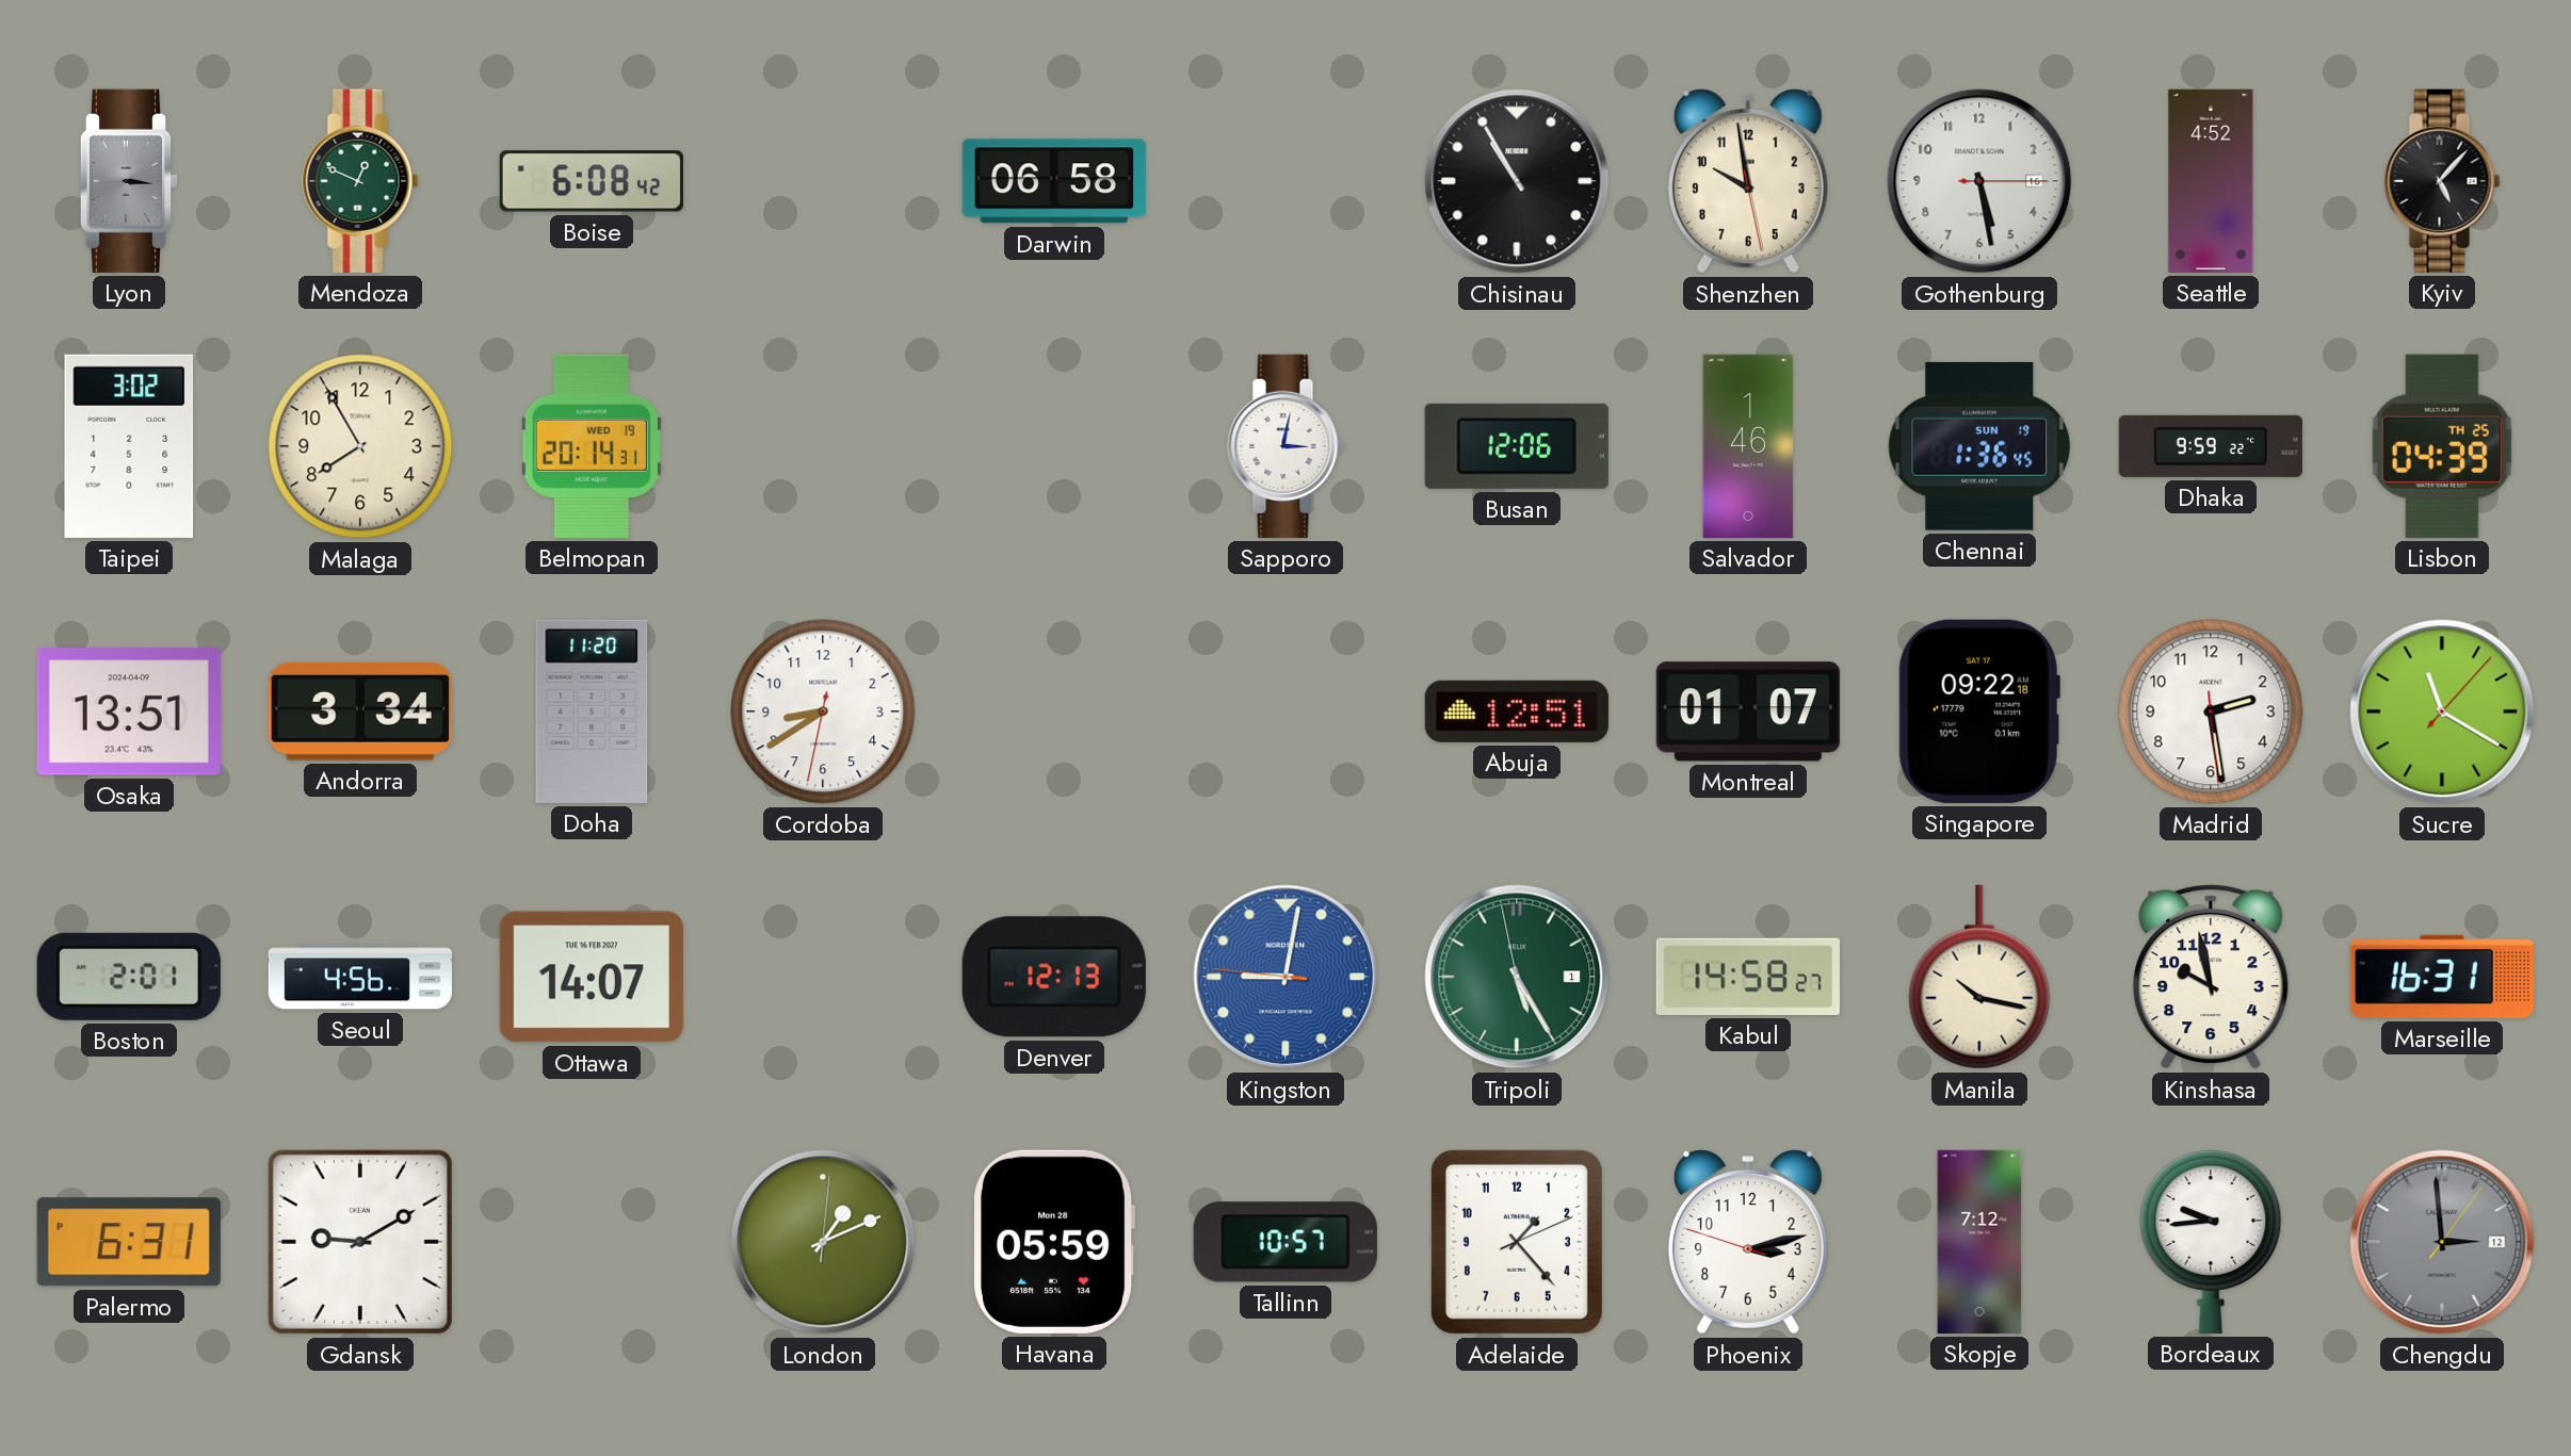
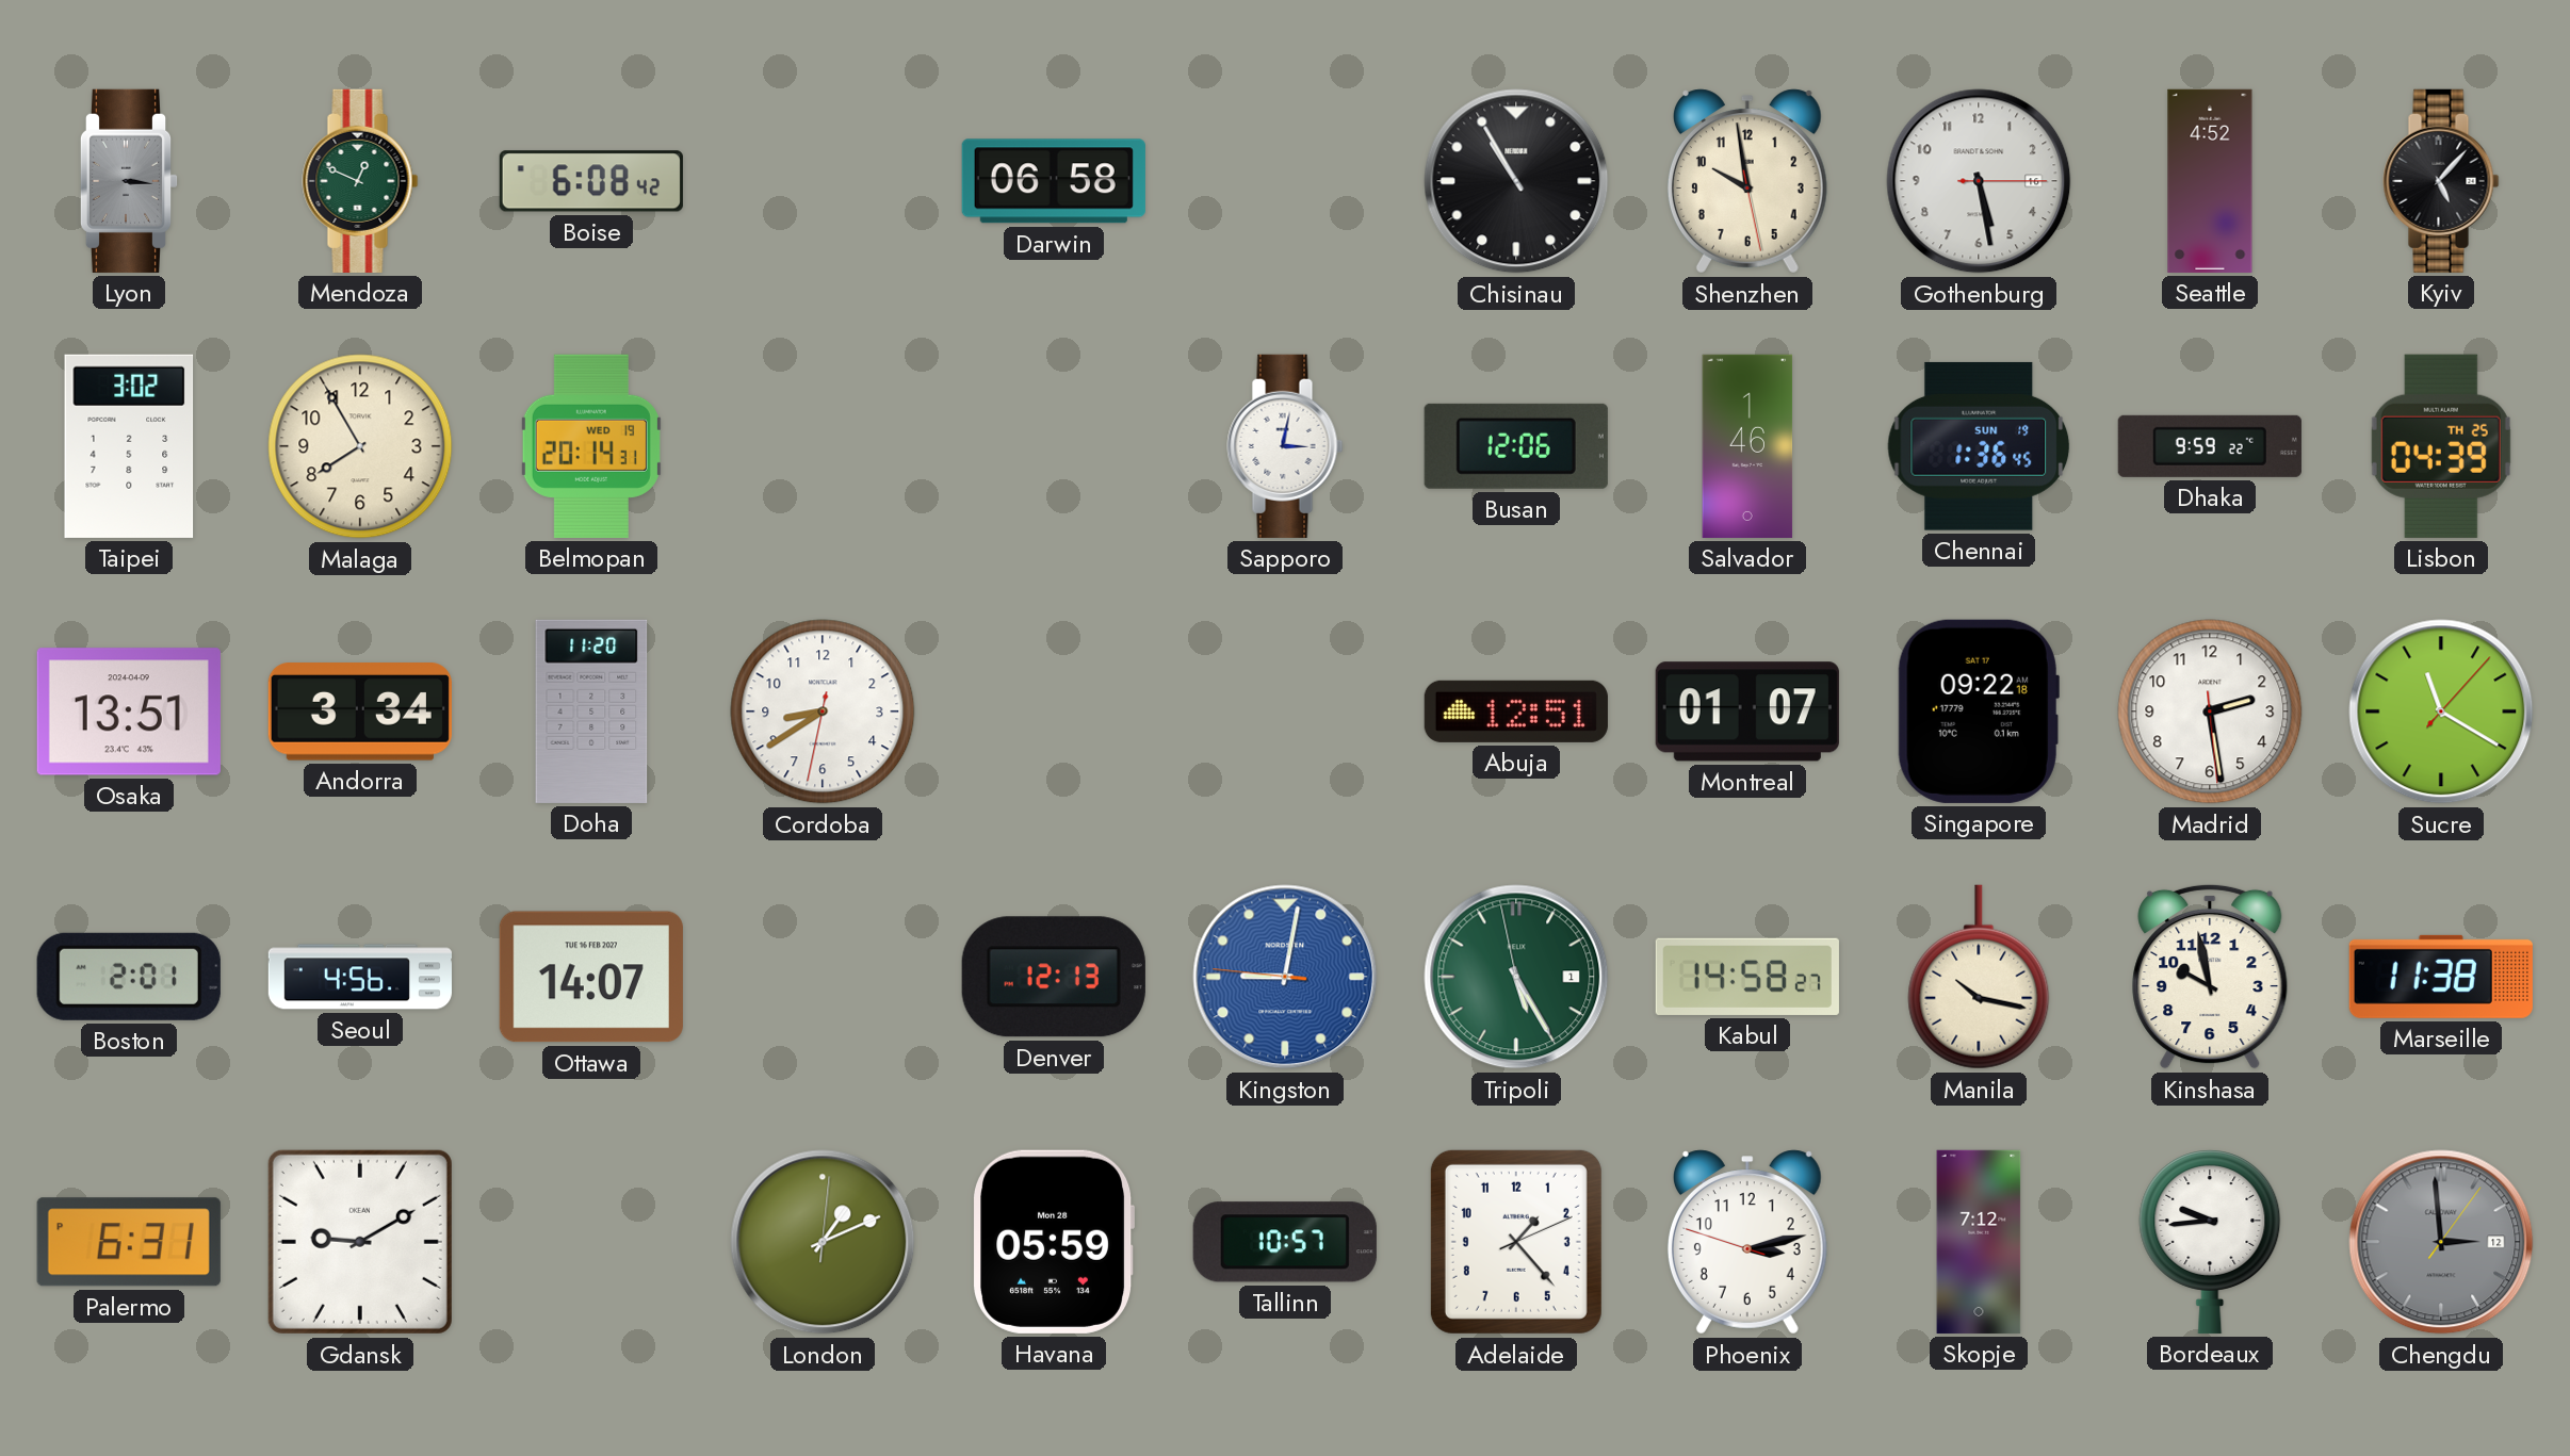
Marseille: 16:31 -> 11:38 (2441, 977)
